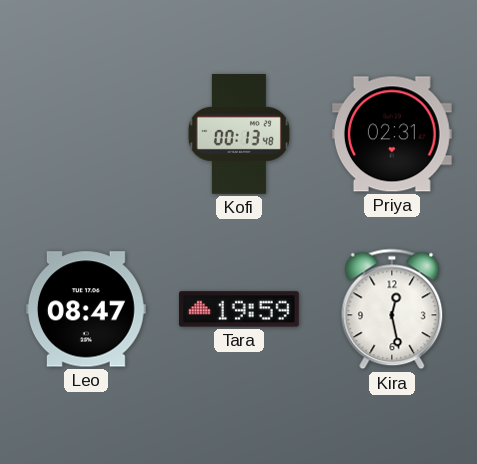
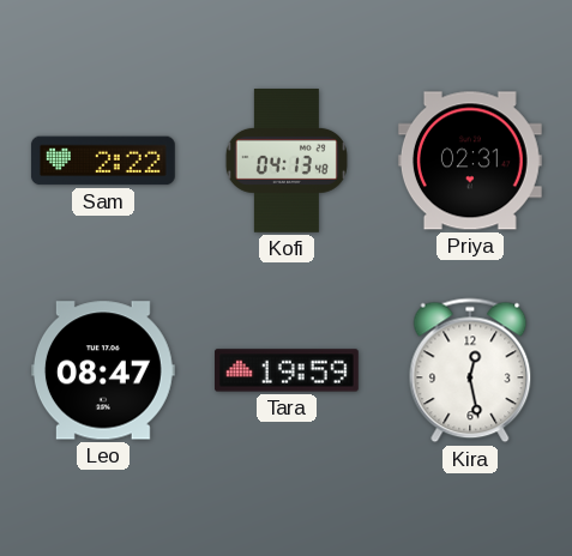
Sam: none -> 2:22 (103, 161)
Kofi: 00:13 -> 04:13 (287, 162)
